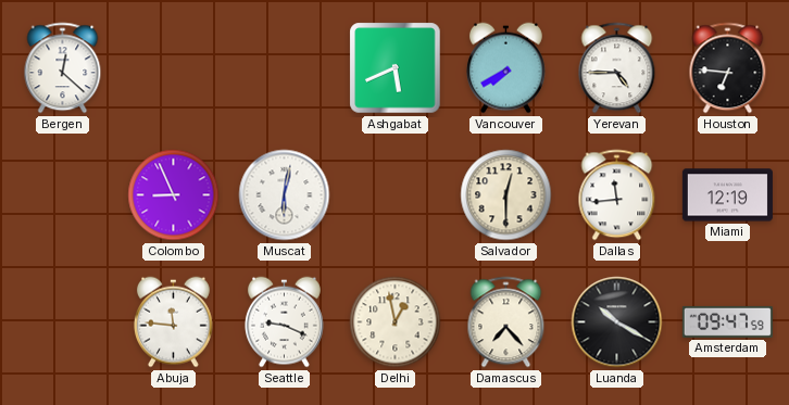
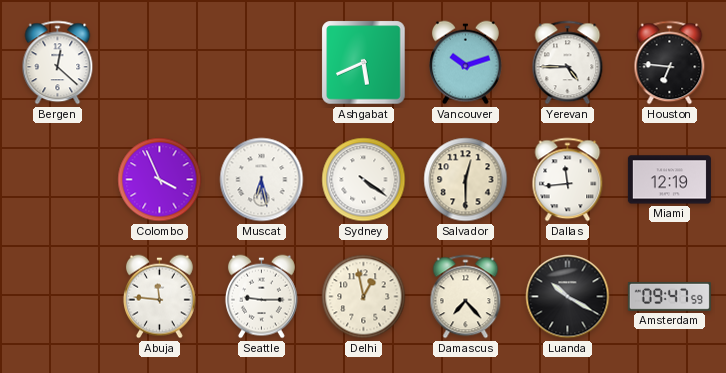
Vancouver: 7:40 -> 10:12 (465, 63)
Colombo: 8:56 -> 3:56 (160, 180)
Muscat: 6:02 -> 6:28 (262, 180)
Sydney: none -> 4:21 (364, 180)
Seattle: 9:19 -> 9:15 (261, 297)
